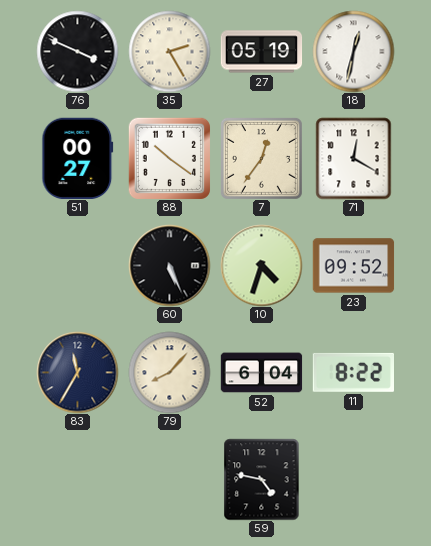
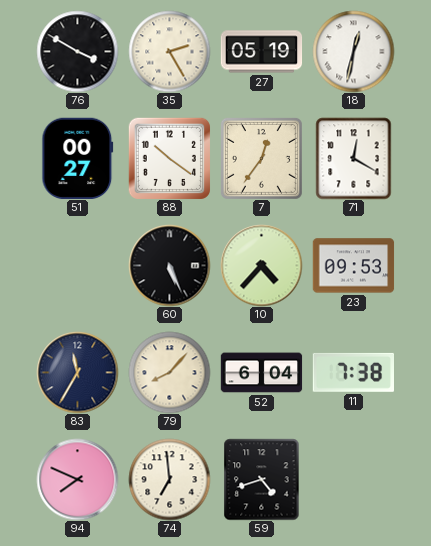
76: 3:49 -> 3:50 (77, 51)
10: 4:33 -> 4:37 (261, 265)
23: 09:52 -> 09:53 (353, 266)
11: 8:22 -> 7:38 (353, 372)
94: none -> 7:49 (77, 479)
74: none -> 6:59 (169, 479)
59: 4:47 -> 4:42 (262, 479)
